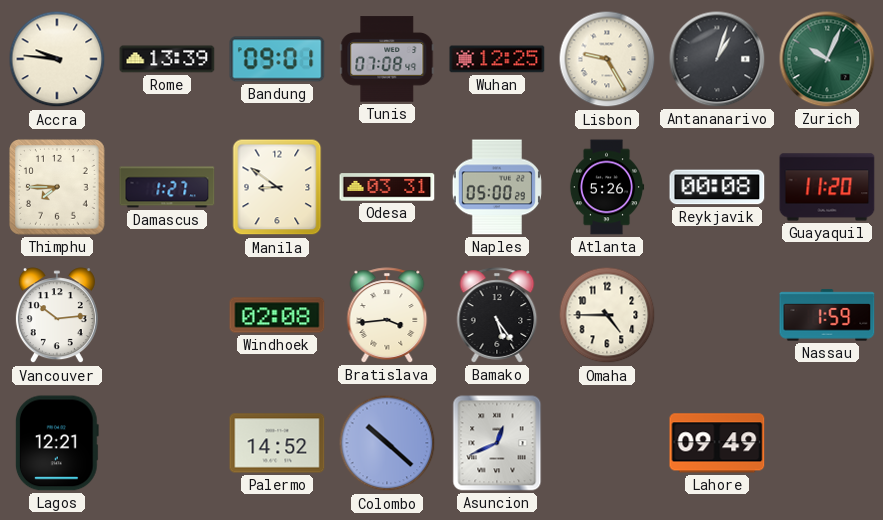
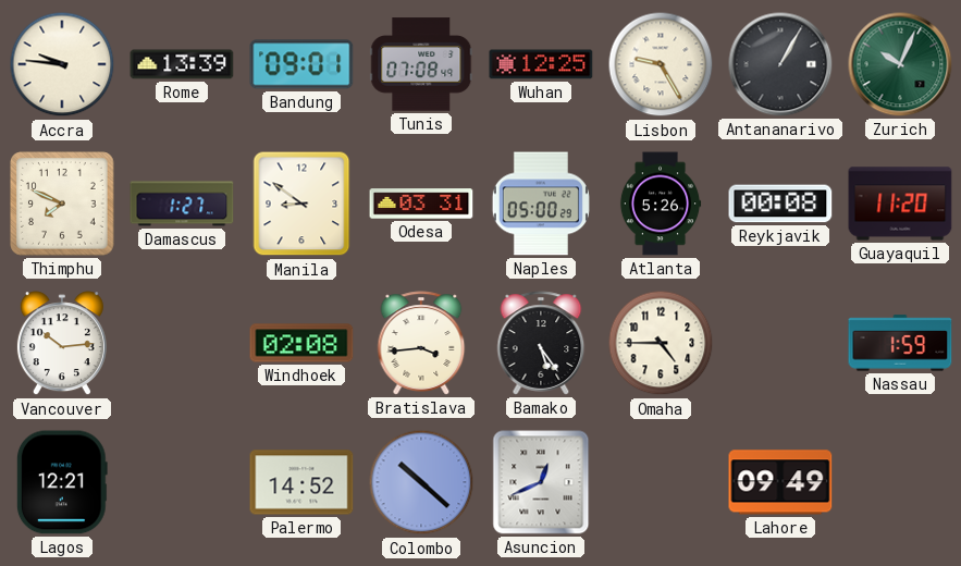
Antananarivo: 1:03 -> 1:05 (780, 64)
Thimphu: 7:45 -> 7:49 (62, 204)
